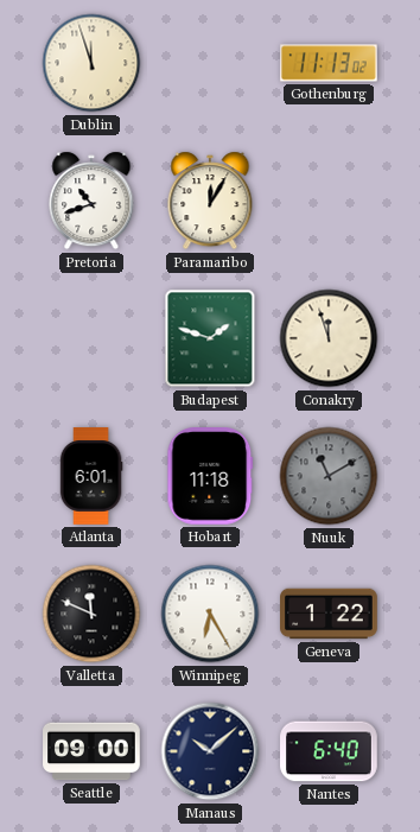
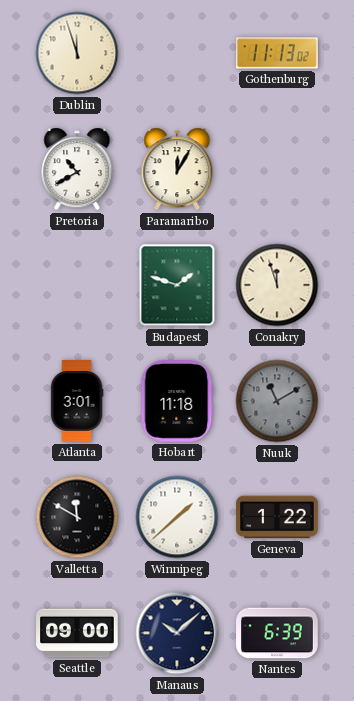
Pretoria: 10:42 -> 10:40 (77, 169)
Atlanta: 6:01 -> 3:01 (77, 401)
Valletta: 11:49 -> 11:50 (77, 517)
Winnipeg: 6:25 -> 1:38 (177, 517)
Nantes: 6:40 -> 6:39 (277, 633)
